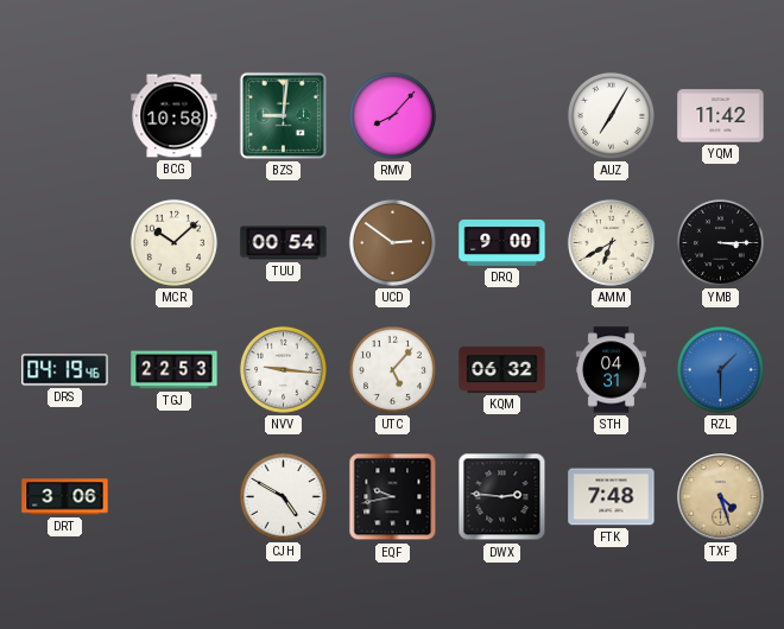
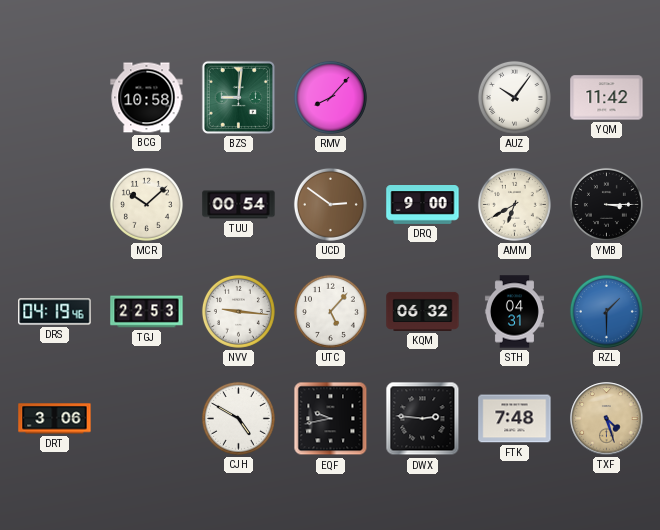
AUZ: 7:05 -> 10:06 (514, 97)
